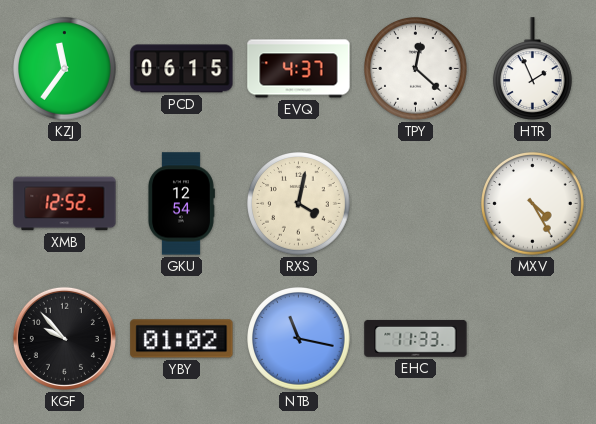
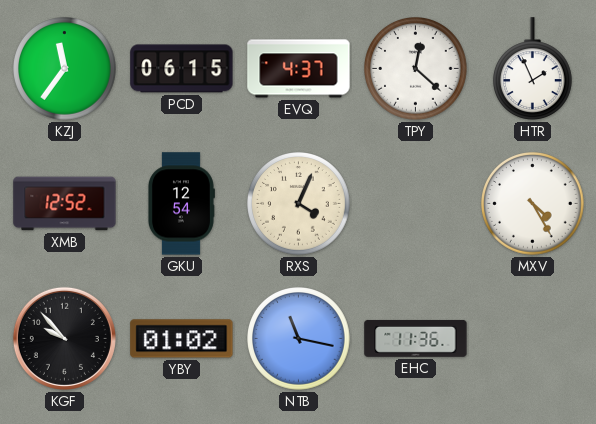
RXS: 4:02 -> 4:04 (299, 204)
EHC: 11:33 -> 11:36 (416, 339)
